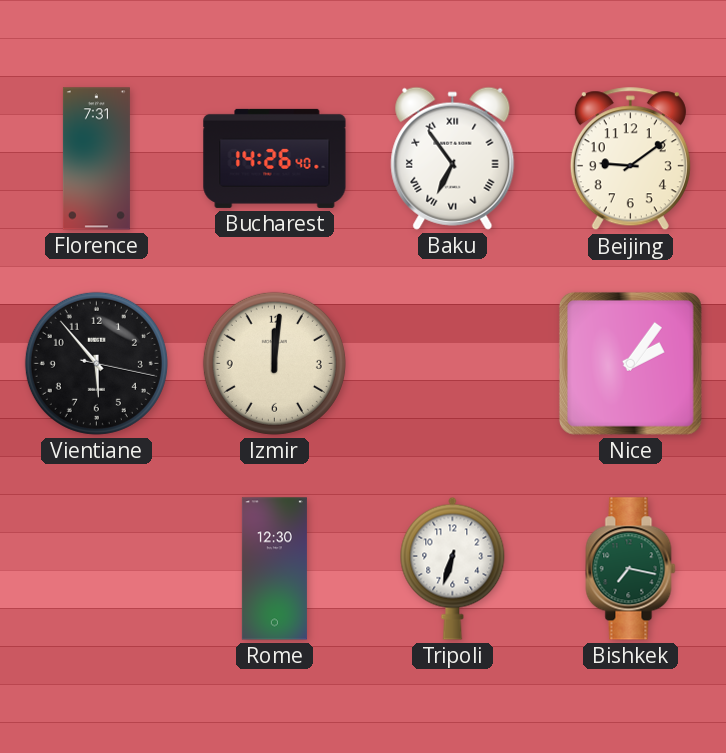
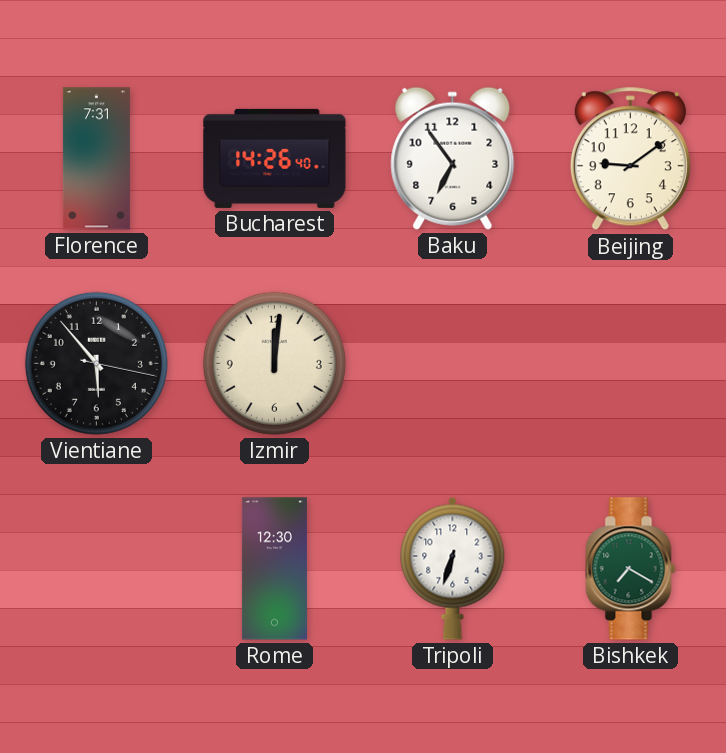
Baku numerals: Roman -> Arabic (453, 158)
Nice: 2:06 -> none (630, 363)
Bishkek: 7:17 -> 7:20 (631, 569)
